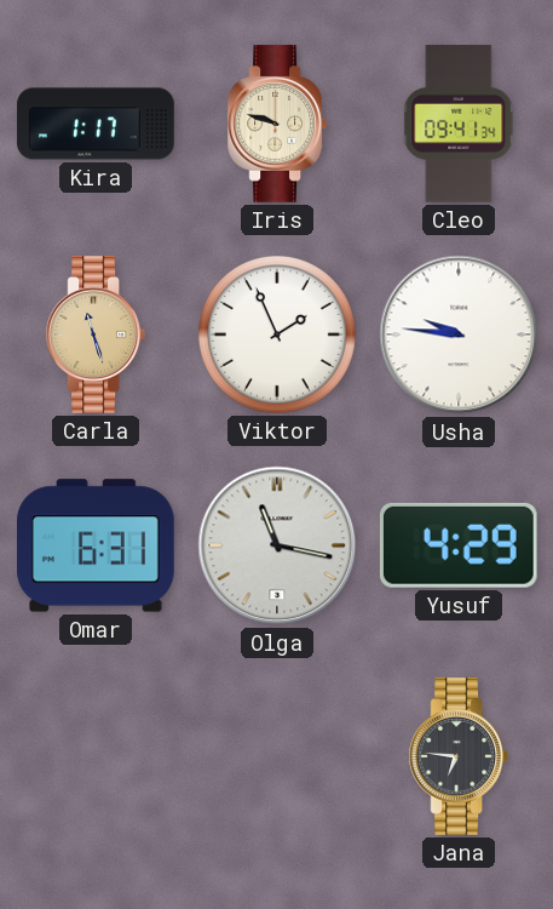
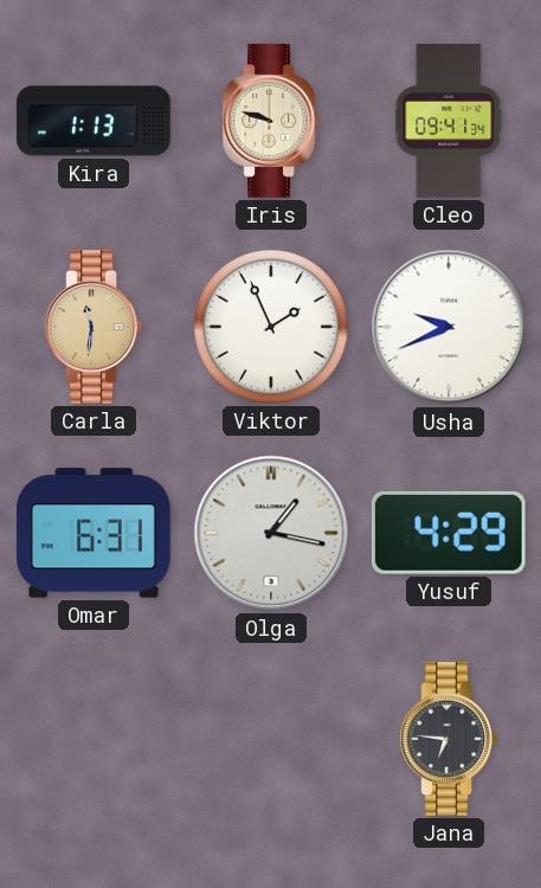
Kira: 1:17 -> 1:13 (94, 121)
Carla: 11:27 -> 11:31 (92, 327)
Usha: 9:46 -> 9:41 (449, 327)
Olga: 11:17 -> 1:17 (271, 533)
